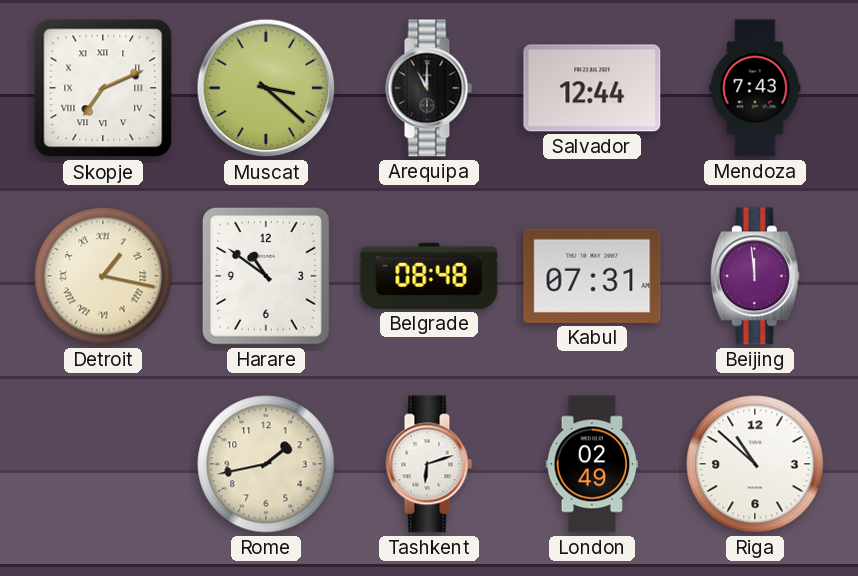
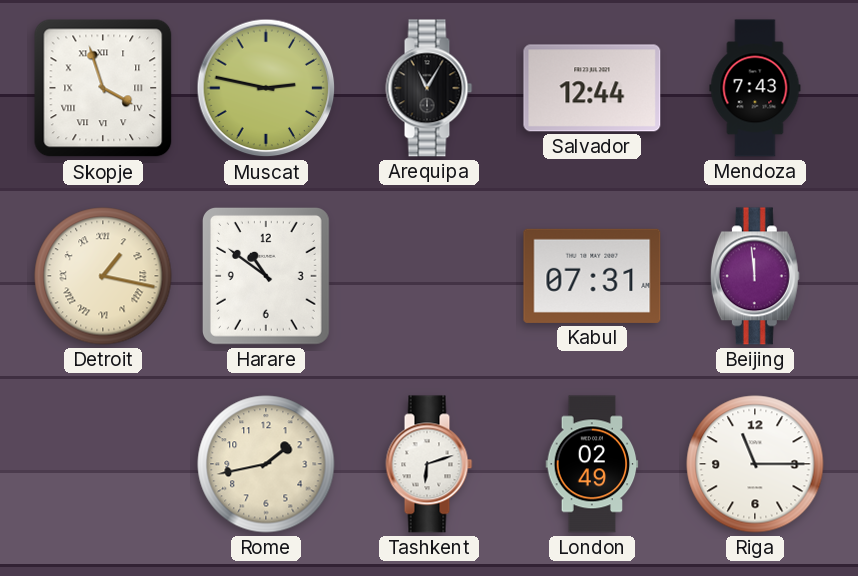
Skopje: 7:11 -> 3:57 (103, 88)
Muscat: 3:22 -> 2:47 (266, 88)
Arequipa: 11:00 -> 11:05 (429, 88)
Belgrade: 08:48 -> none (429, 276)
Riga: 10:52 -> 11:15 (755, 464)
